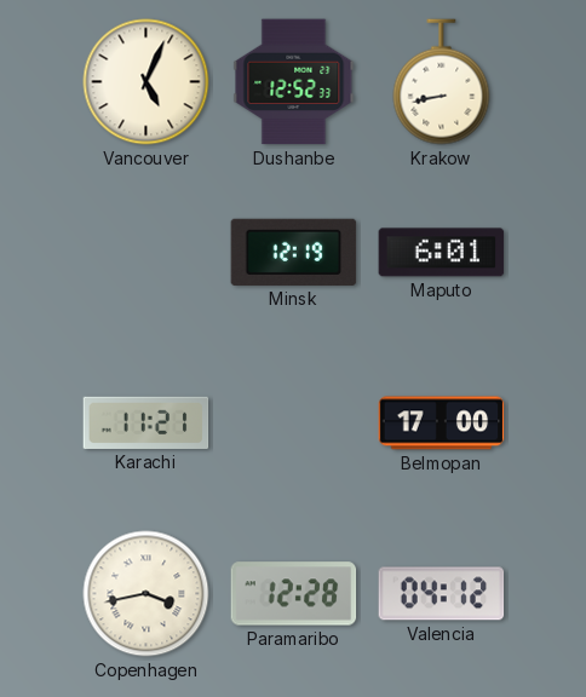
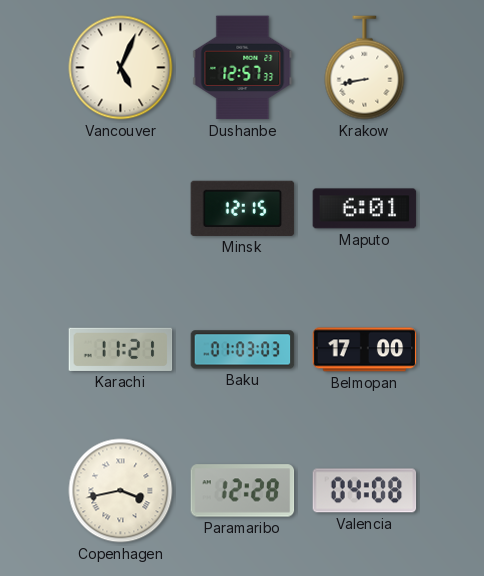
Dushanbe: 12:52 -> 12:57 (243, 68)
Minsk: 12:19 -> 12:15 (243, 208)
Baku: none -> 01:03 (243, 350)
Valencia: 04:12 -> 04:08 (365, 491)
